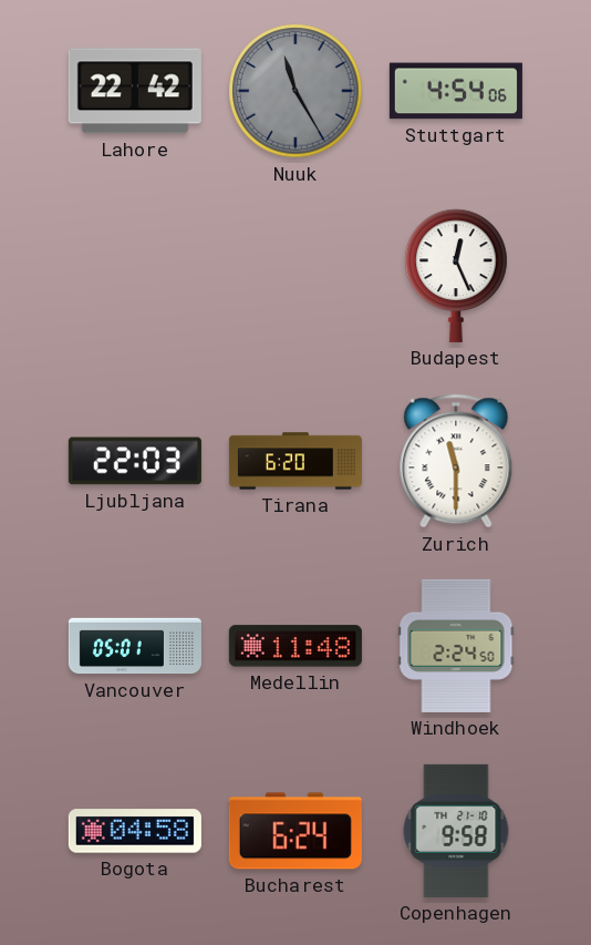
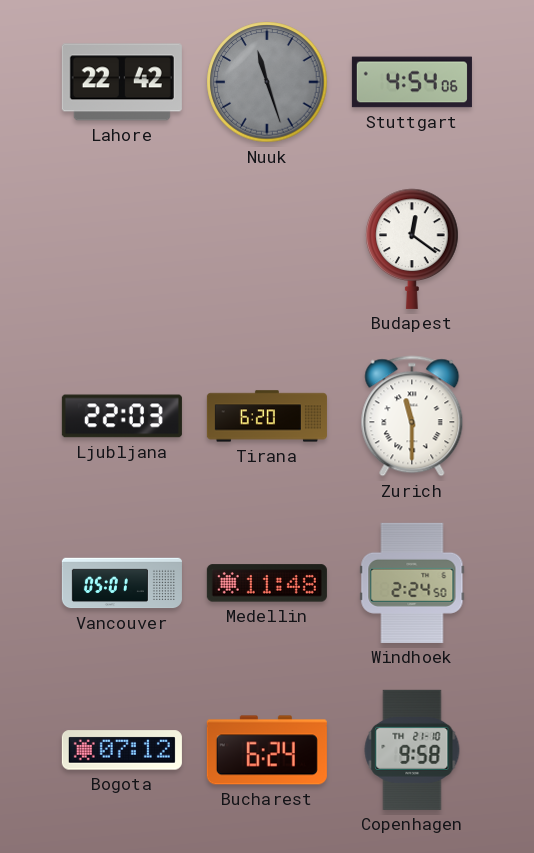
Nuuk: 11:25 -> 11:27 (267, 82)
Budapest: 12:26 -> 12:21 (412, 249)
Bogota: 04:58 -> 07:12 (122, 750)
